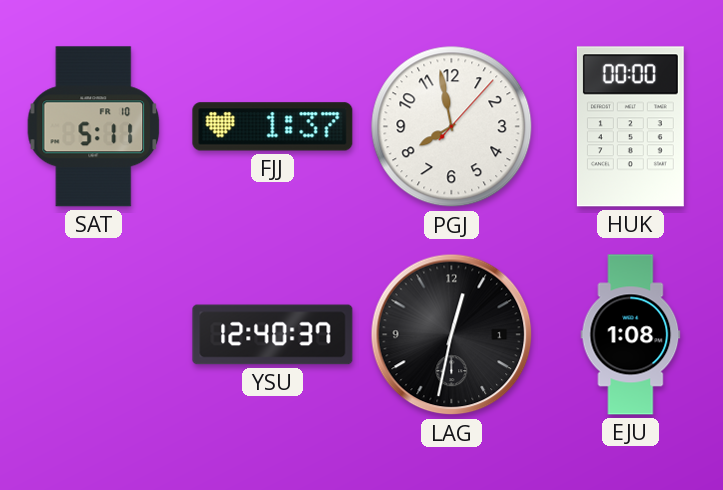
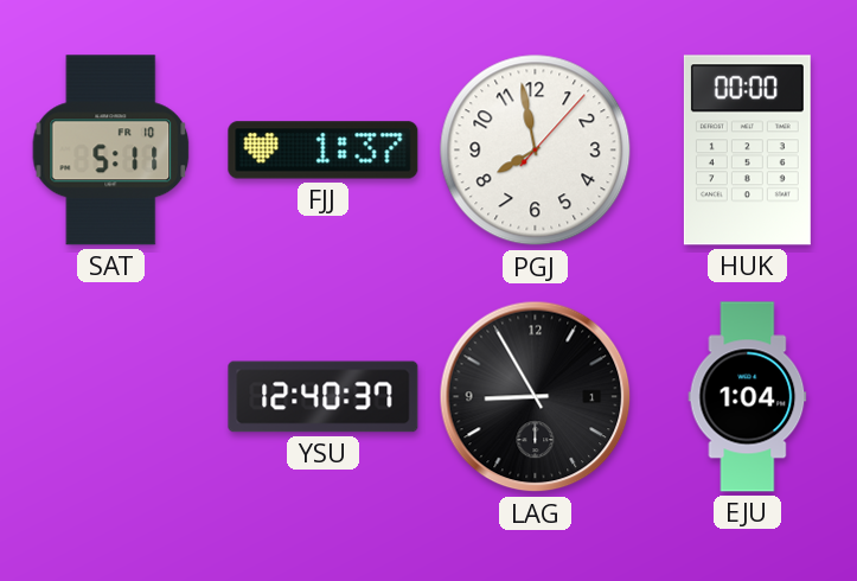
LAG: 12:32 -> 8:55 (536, 397)
EJU: 1:08 -> 1:04 (748, 397)
